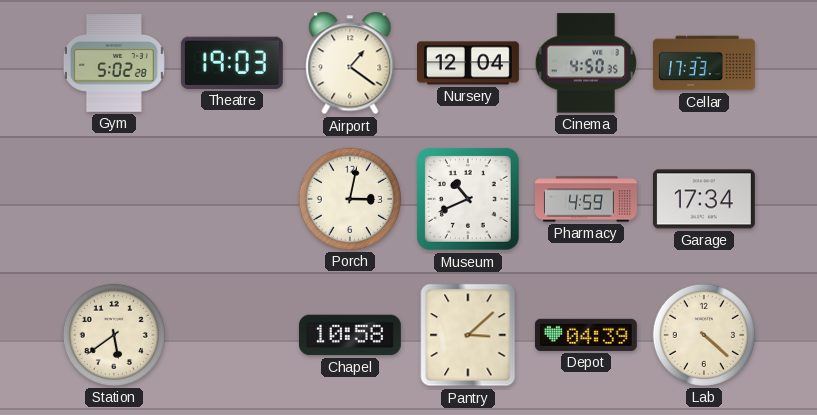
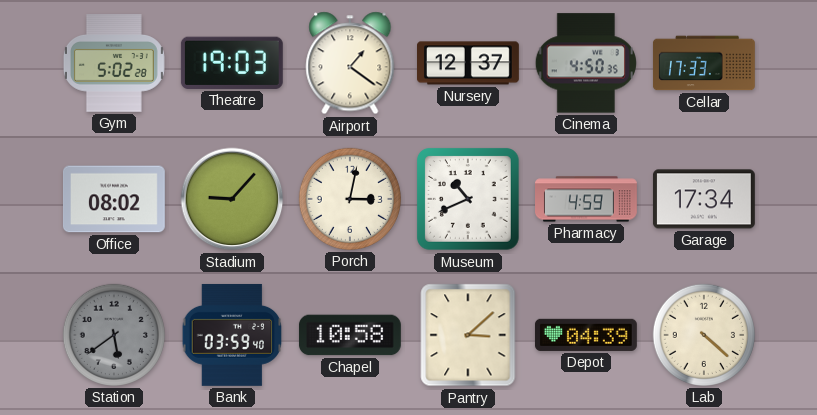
Nursery: 12:04 -> 12:37 (469, 63)
Office: none -> 08:02 (114, 199)
Stadium: none -> 9:07 (232, 199)
Station dial: cream -> grey (114, 335)
Bank: none -> 03:59 (232, 335)
